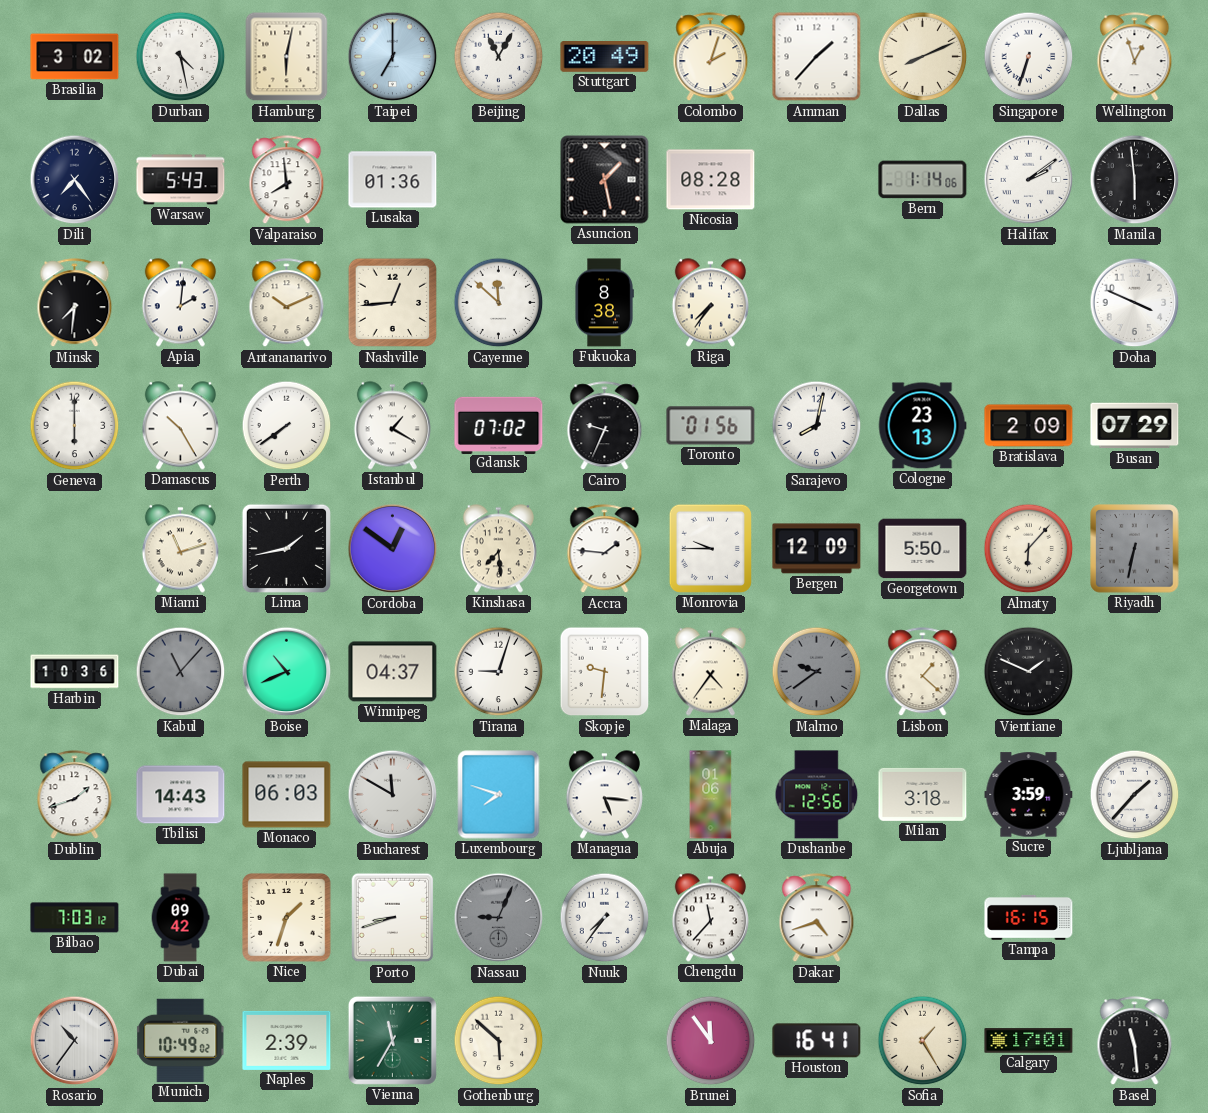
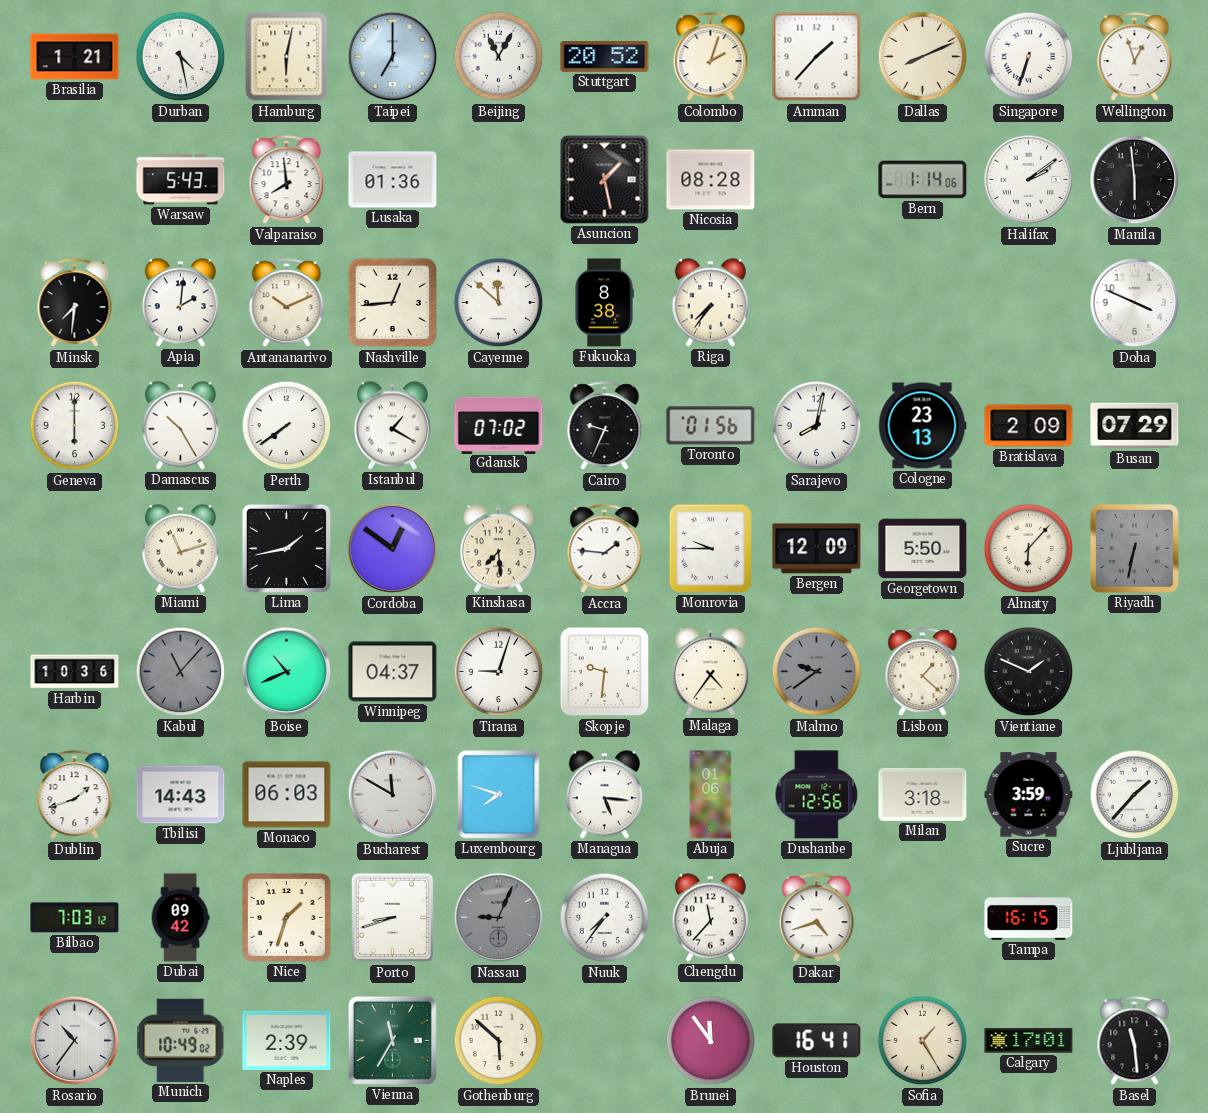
Brasilia: 3:02 -> 1:21 (75, 57)
Stuttgart: 20:49 -> 20:52 (605, 57)
Dili: 7:24 -> none (75, 180)
